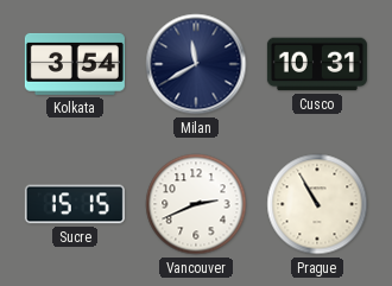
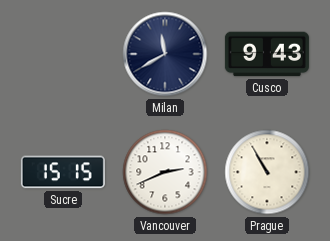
Kolkata: 3:54 -> none (75, 64)
Cusco: 10:31 -> 9:43 (267, 54)
